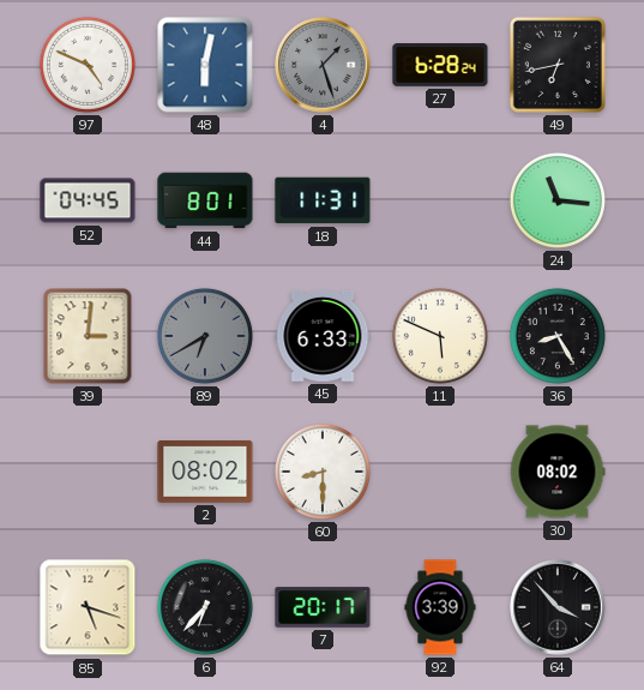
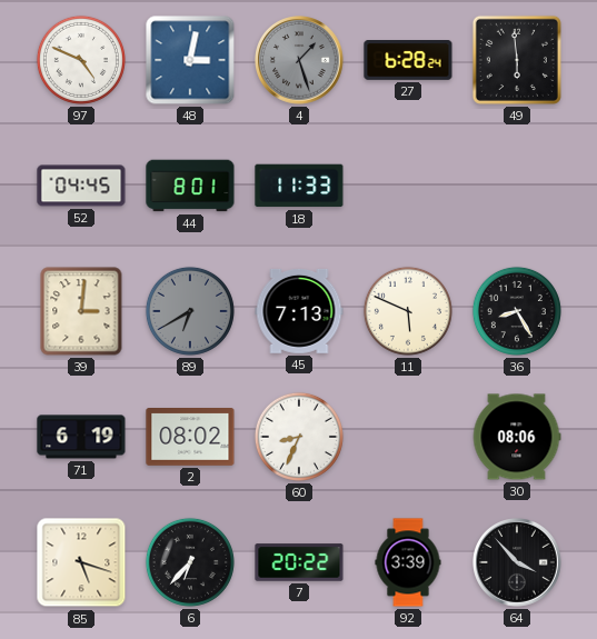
48: 6:02 -> 3:02 (190, 60)
49: 6:43 -> 5:59 (517, 60)
18: 11:31 -> 11:33 (299, 186)
24: 11:16 -> none (558, 200)
45: 6:33 -> 7:13 (299, 311)
71: none -> 6:19 (81, 437)
60: 8:30 -> 8:34 (299, 437)
30: 08:02 -> 08:06 (517, 437)
7: 20:17 -> 20:22 (299, 562)
